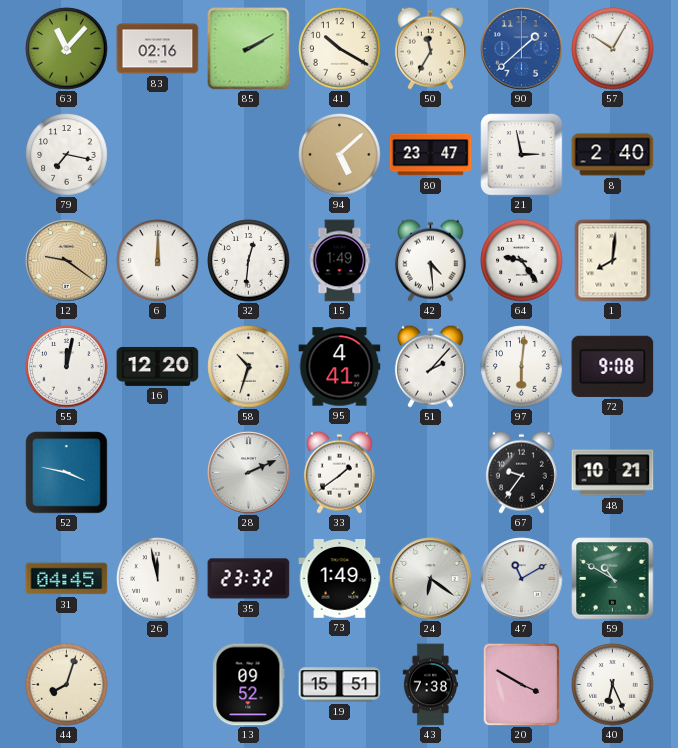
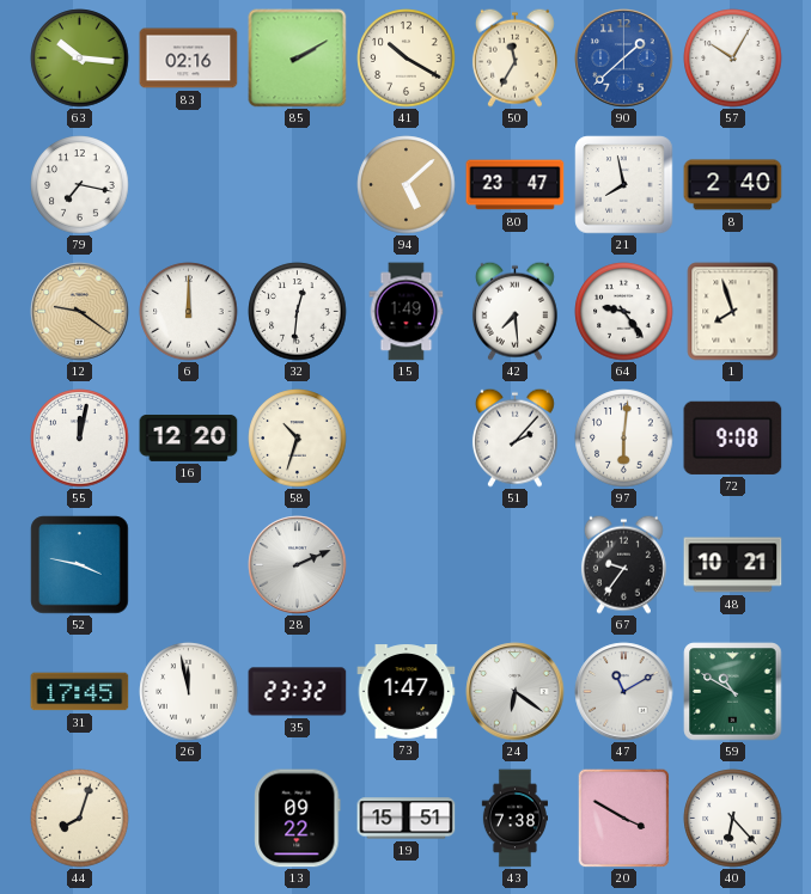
63: 11:07 -> 10:16 (80, 59)
21: 2:58 -> 7:58 (624, 185)
42: 4:29 -> 7:29 (514, 311)
1: 8:01 -> 7:57 (733, 312)
95: 4:41 -> none (340, 367)
33: 1:39 -> none (339, 472)
31: 04:45 -> 17:45 (80, 692)
73: 1:49 -> 1:47 (407, 692)
13: 09:52 -> 09:22 (298, 819)
40: 6:26 -> 6:23 (733, 819)
